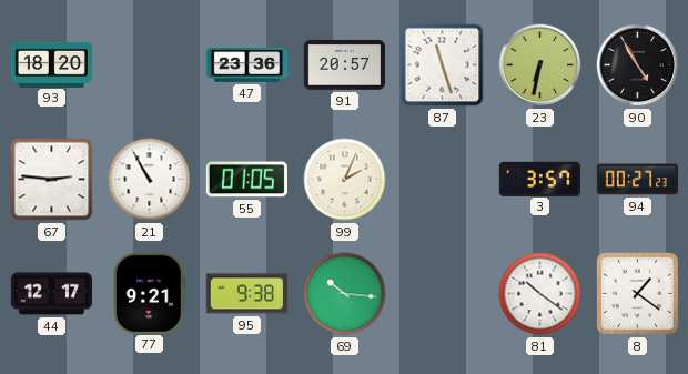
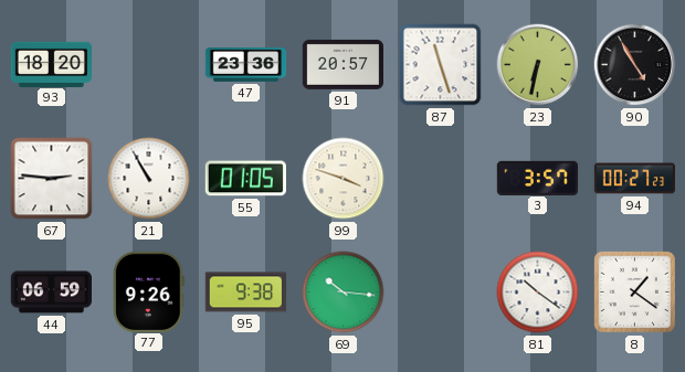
99: 2:04 -> 3:48 (344, 179)
44: 12:17 -> 06:59 (51, 293)
77: 9:21 -> 9:26 (149, 291)
